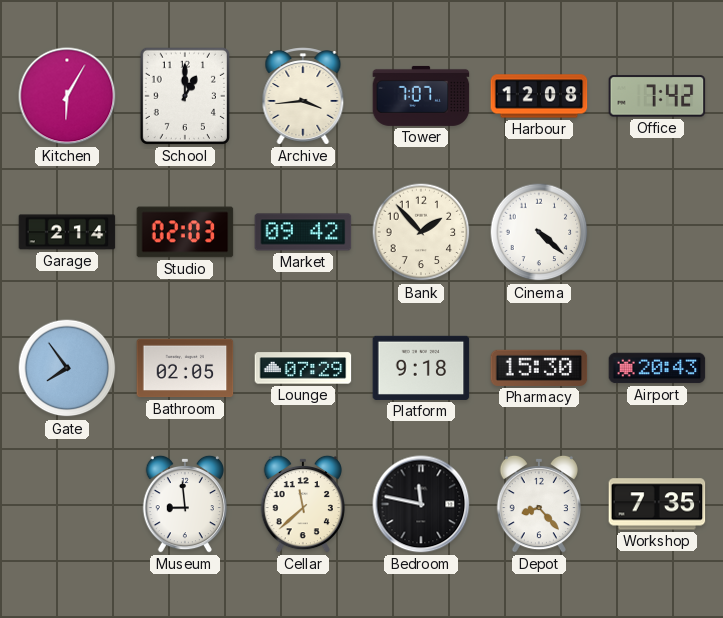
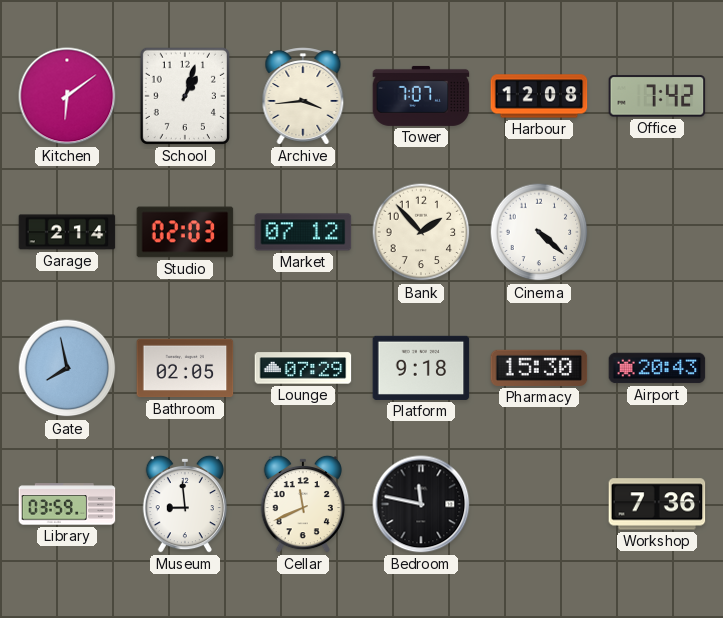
Kitchen: 6:05 -> 6:09 (67, 96)
School: 1:00 -> 1:03 (185, 96)
Market: 09:42 -> 07:12 (303, 232)
Gate: 7:54 -> 7:58 (67, 368)
Library: none -> 03:59 (67, 504)
Cellar: 11:38 -> 11:41 (303, 504)
Depot: 8:23 -> none (539, 504)
Workshop: 7:35 -> 7:36 (657, 504)
